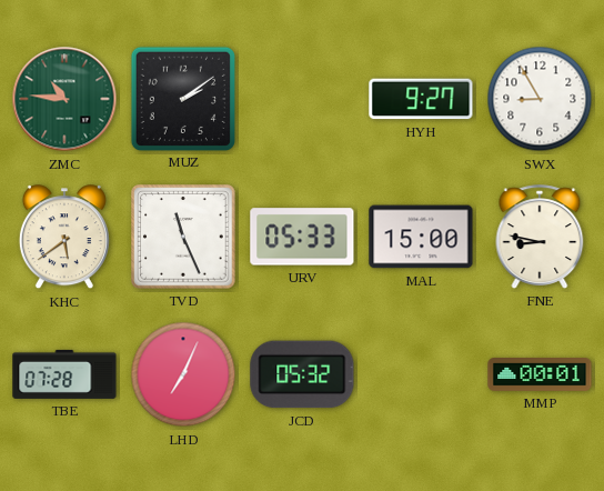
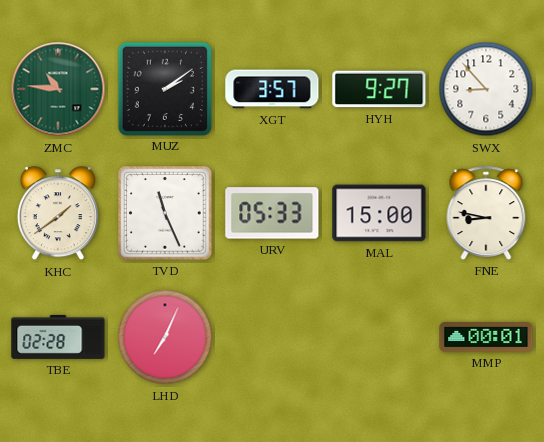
XGT: none -> 3:57 (272, 89)
SWX: 8:55 -> 8:53 (486, 89)
KHC: 5:39 -> 1:39 (58, 214)
TBE: 07:28 -> 02:28 (58, 337)
JCD: 05:32 -> none (302, 374)
